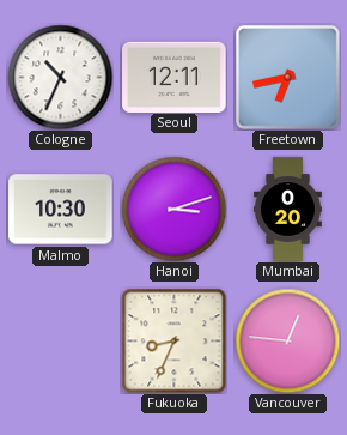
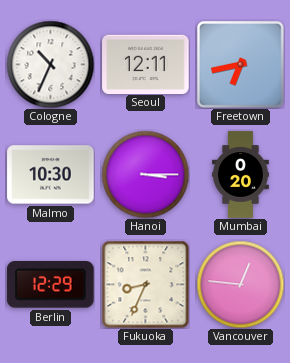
Hanoi: 3:12 -> 3:15 (145, 174)
Berlin: none -> 12:29 (51, 285)
